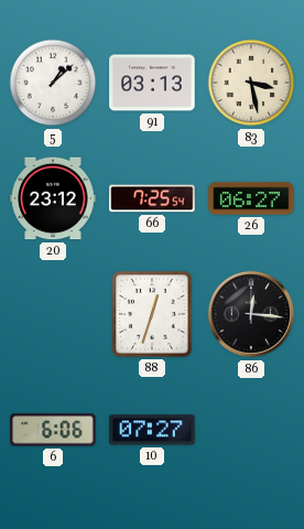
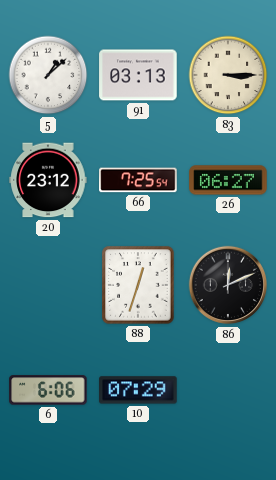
83: 3:28 -> 3:15 (228, 75)
86: 12:16 -> 12:11 (228, 285)
10: 07:27 -> 07:29 (138, 390)
